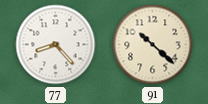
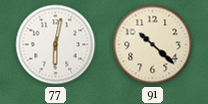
77: 8:23 -> 6:02 (56, 45)
